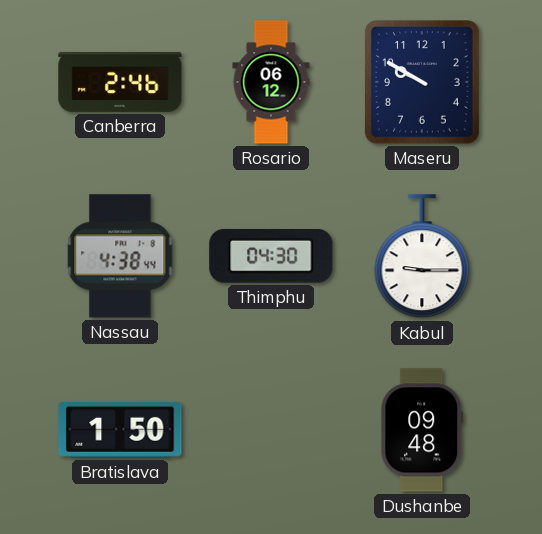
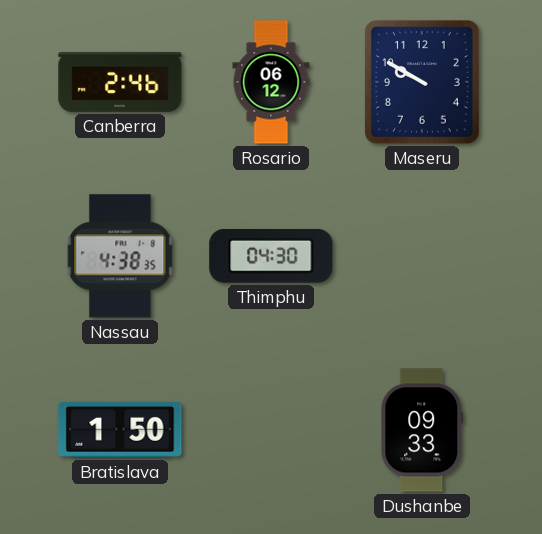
Nassau: 4:38:44 -> 4:38:35 (120, 256)
Kabul: 9:15 -> none (422, 257)
Dushanbe: 09:48 -> 09:33 (422, 430)
